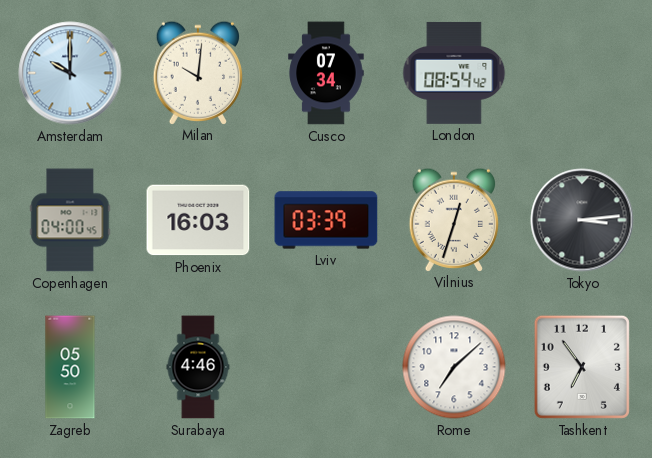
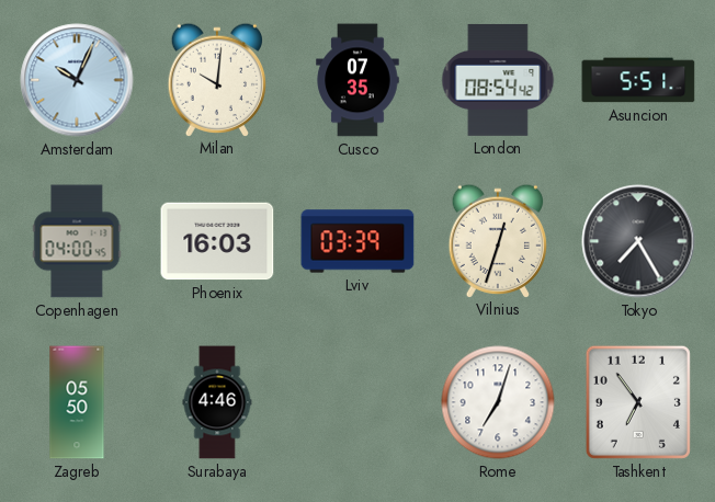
Amsterdam: 10:00 -> 10:04 (77, 80)
Cusco: 07:34 -> 07:35 (357, 80)
Asuncion: none -> 5:51 (638, 80)
Tokyo: 3:14 -> 7:25 (638, 241)
Rome: 7:08 -> 7:03 (498, 402)
